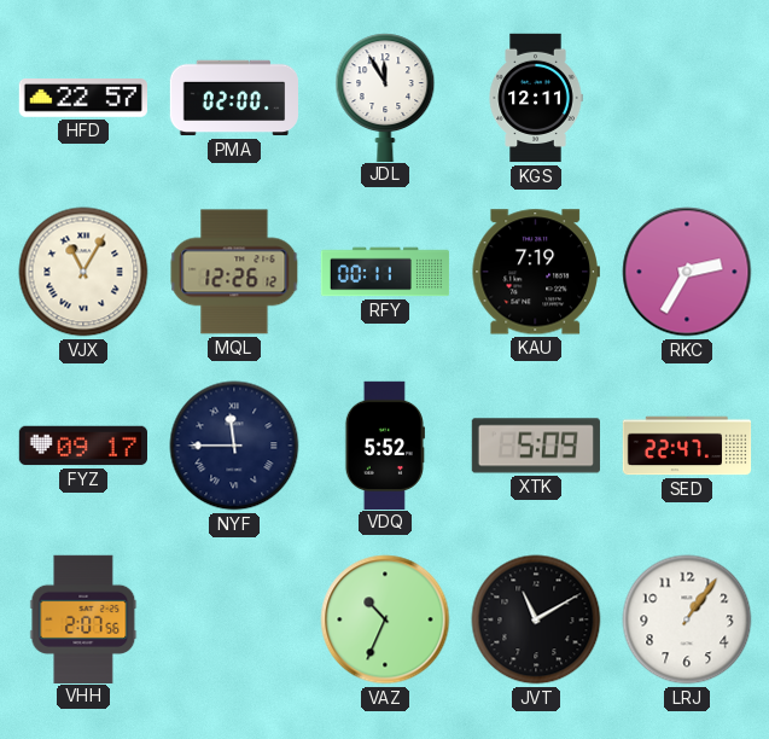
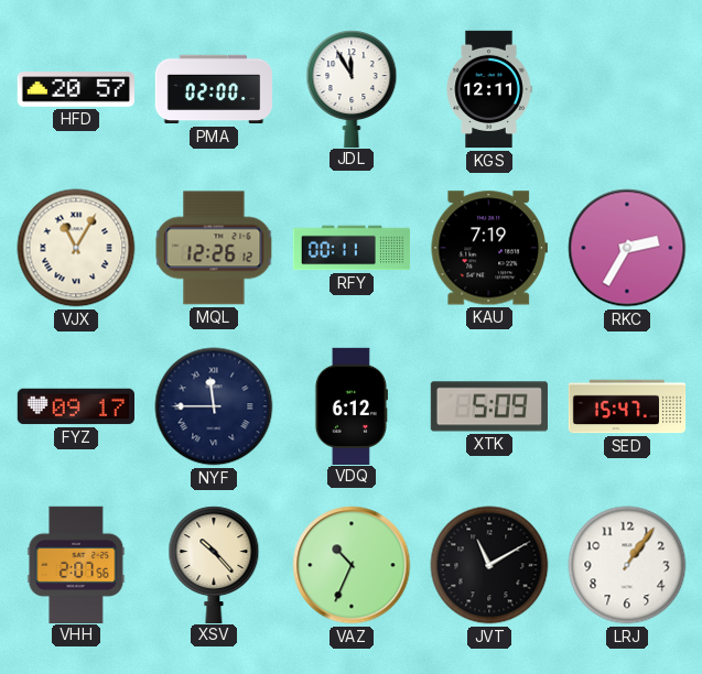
HFD: 22:57 -> 20:57 (76, 90)
VDQ: 5:52 -> 6:12 (352, 405)
SED: 22:47 -> 15:47 (627, 406)
XSV: none -> 10:23 (214, 564)
